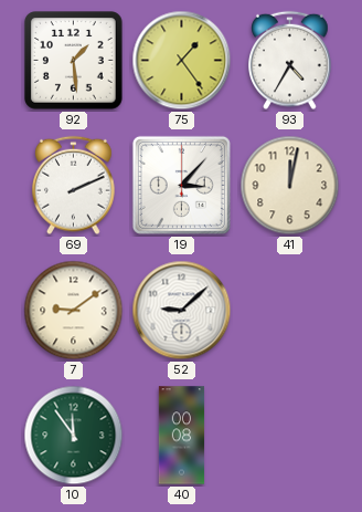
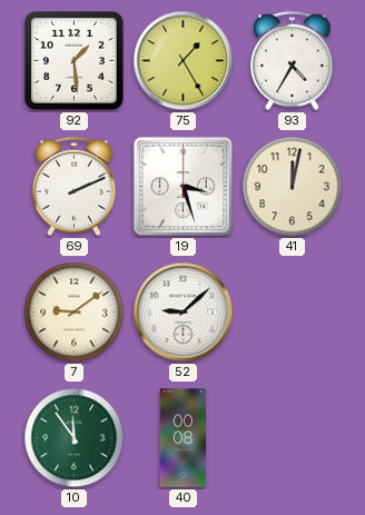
75: 1:24 -> 1:25 (184, 61)
19: 3:07 -> 3:27 (182, 186)
